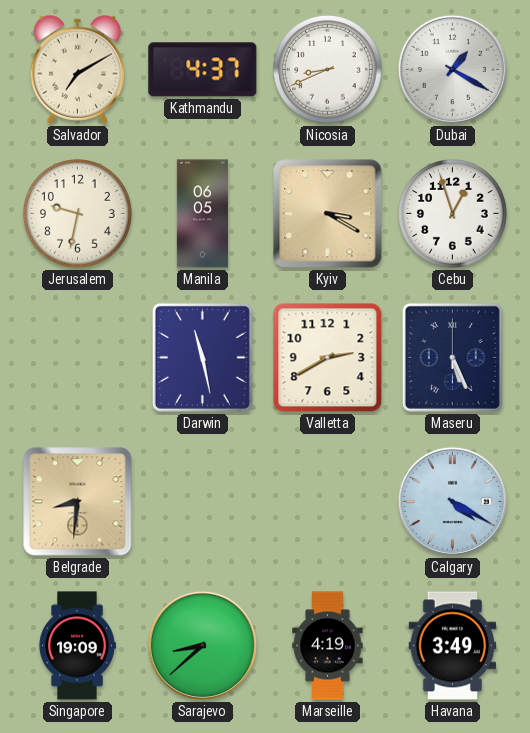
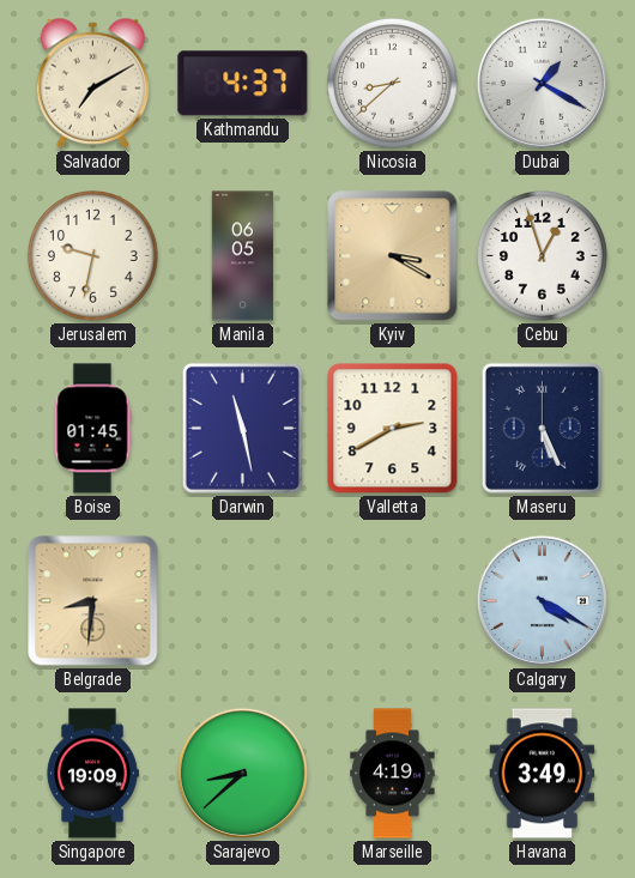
Nicosia: 8:41 -> 8:38 (393, 84)
Boise: none -> 01:45 (92, 429)
